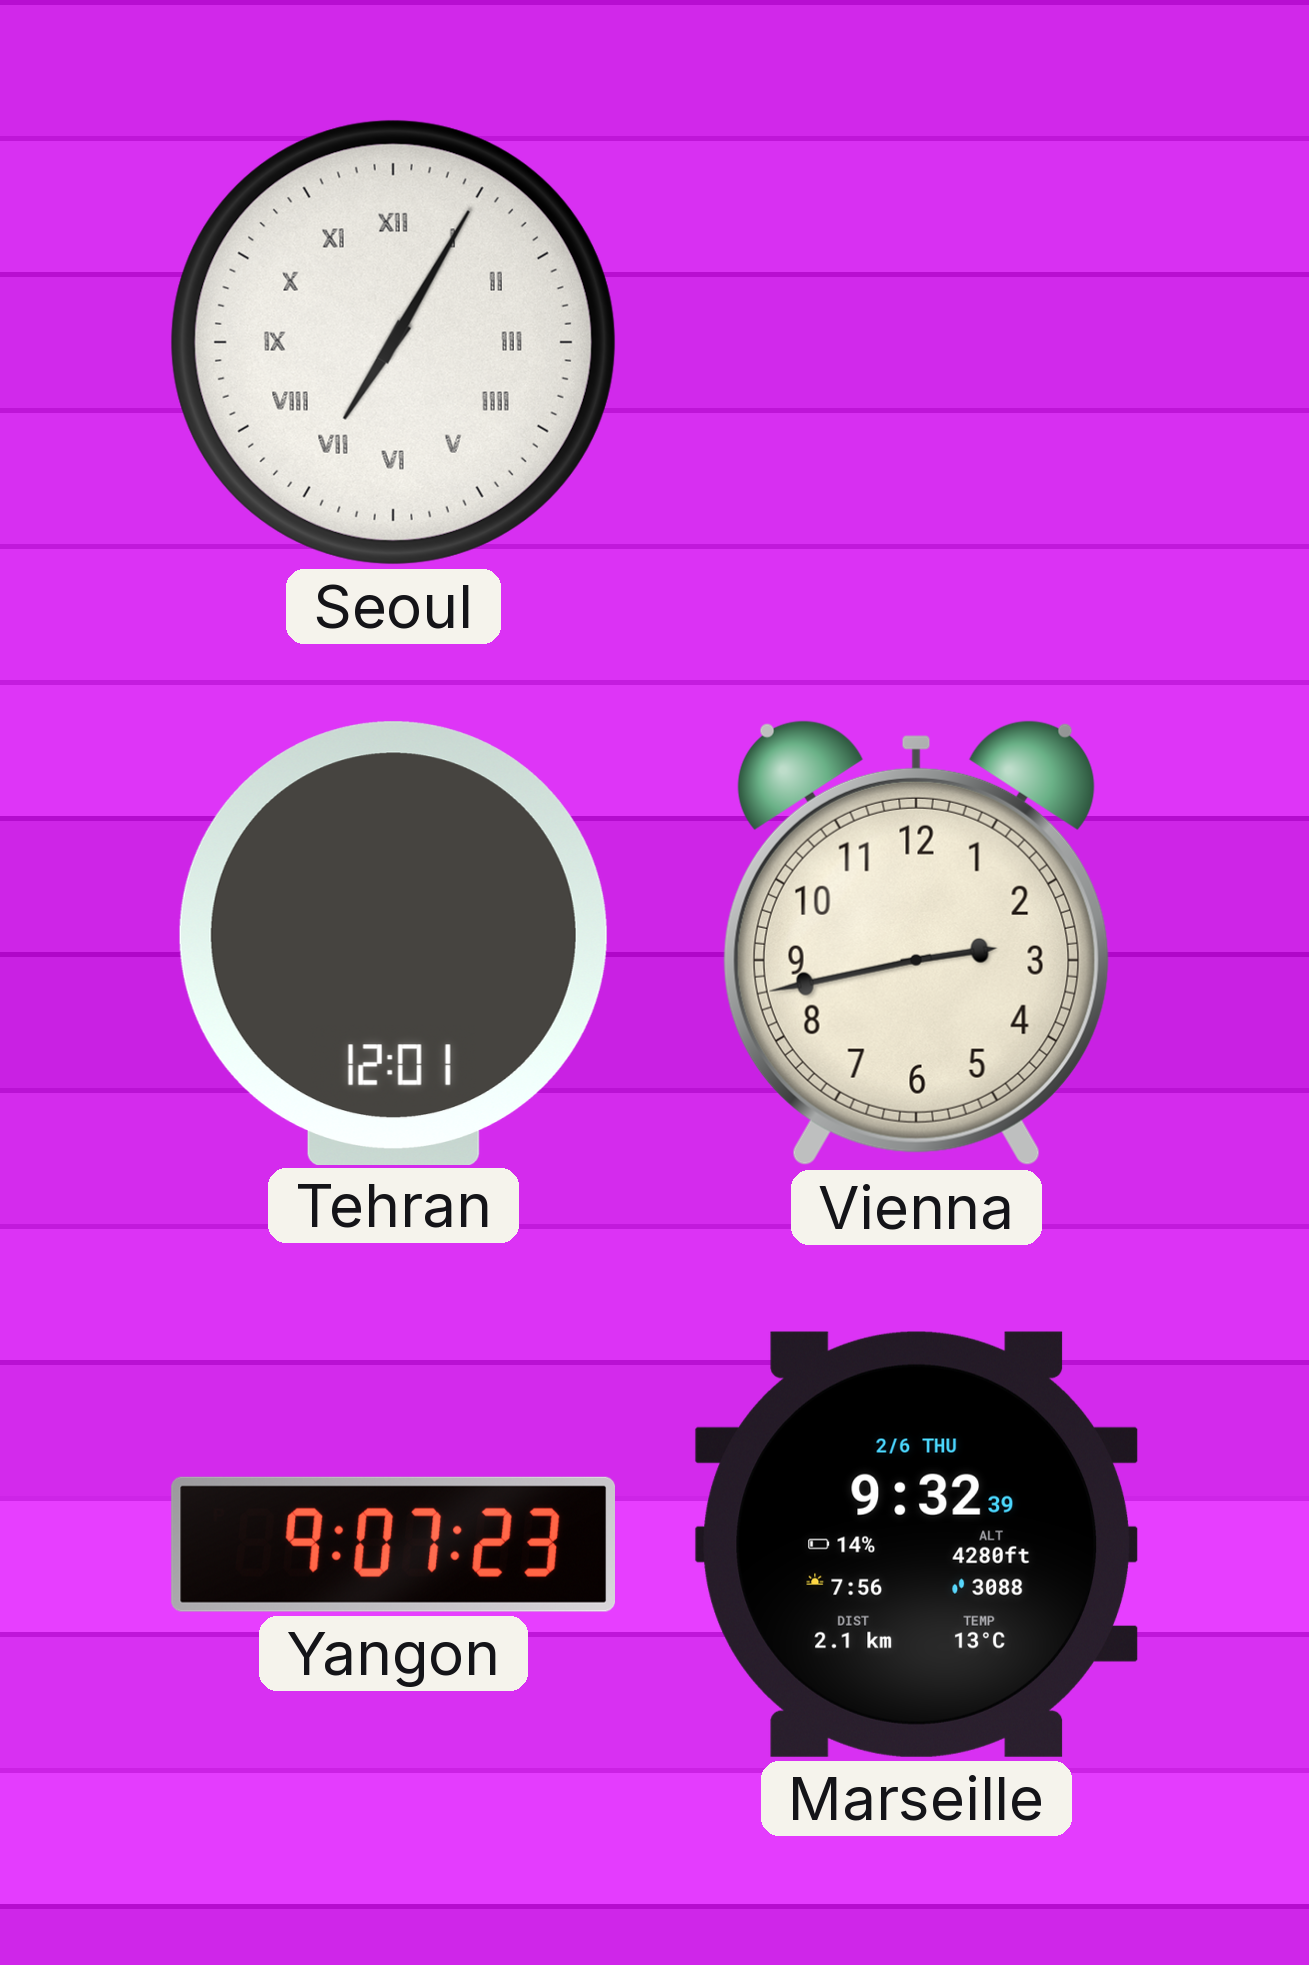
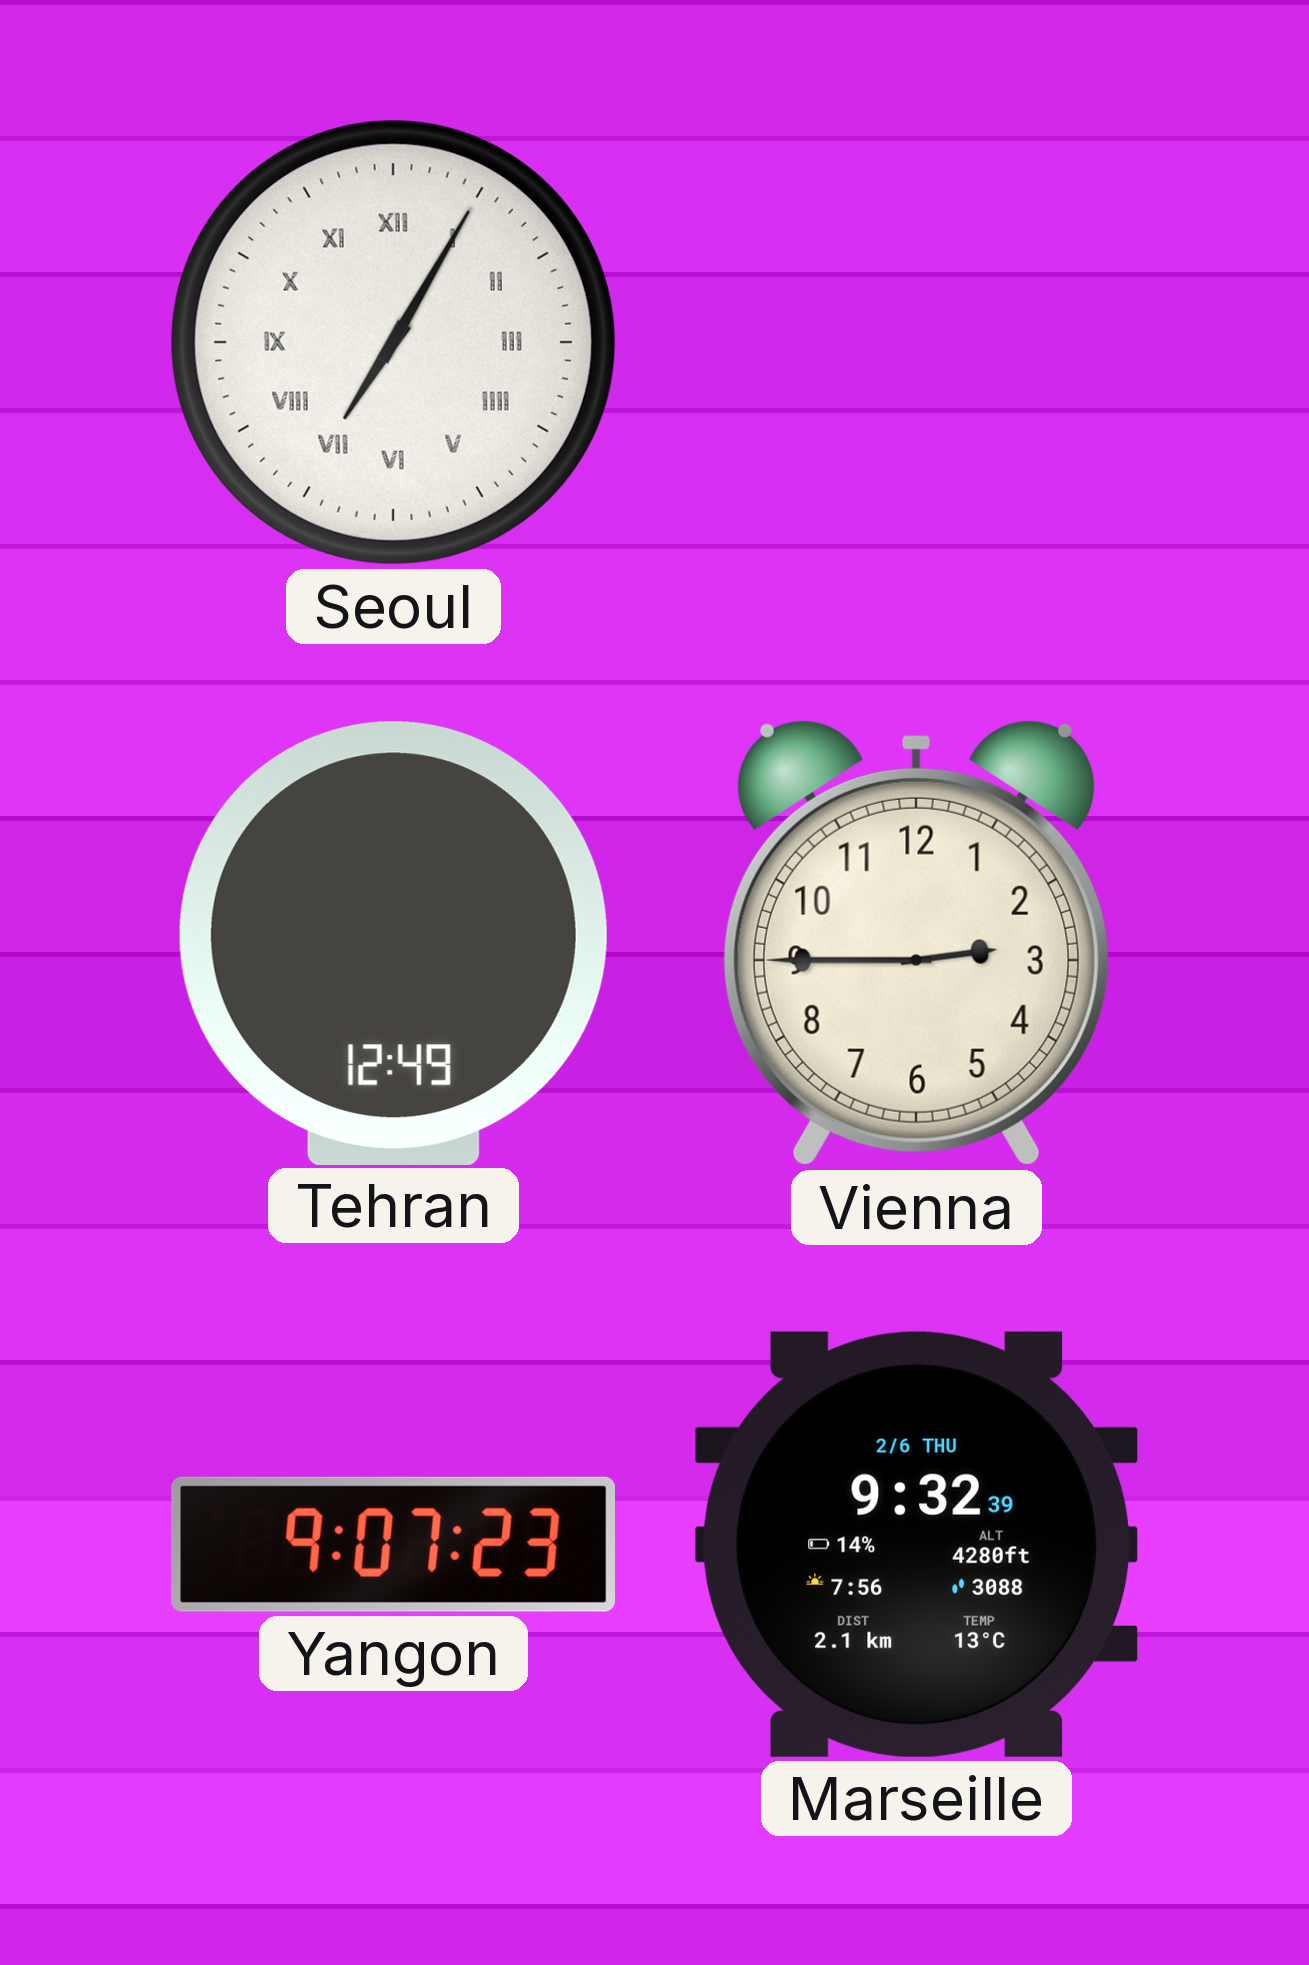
Tehran: 12:01 -> 12:49 (393, 943)
Vienna: 2:43 -> 2:45 (916, 943)
